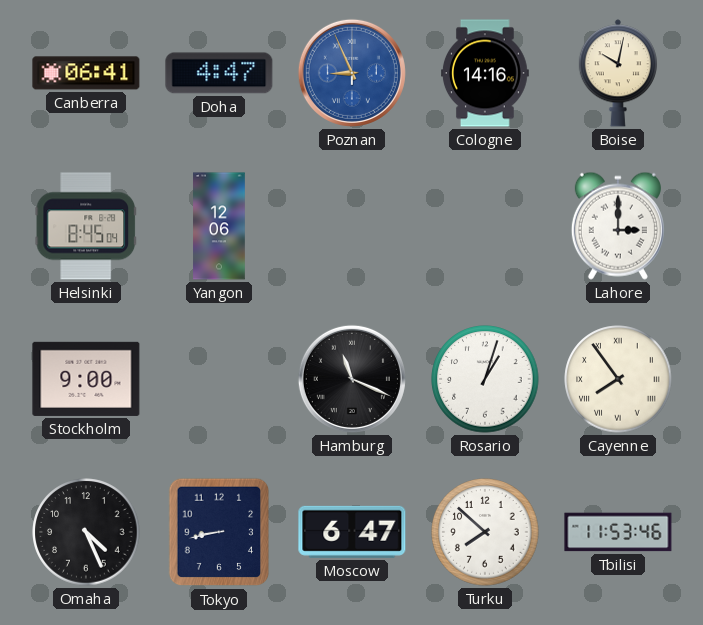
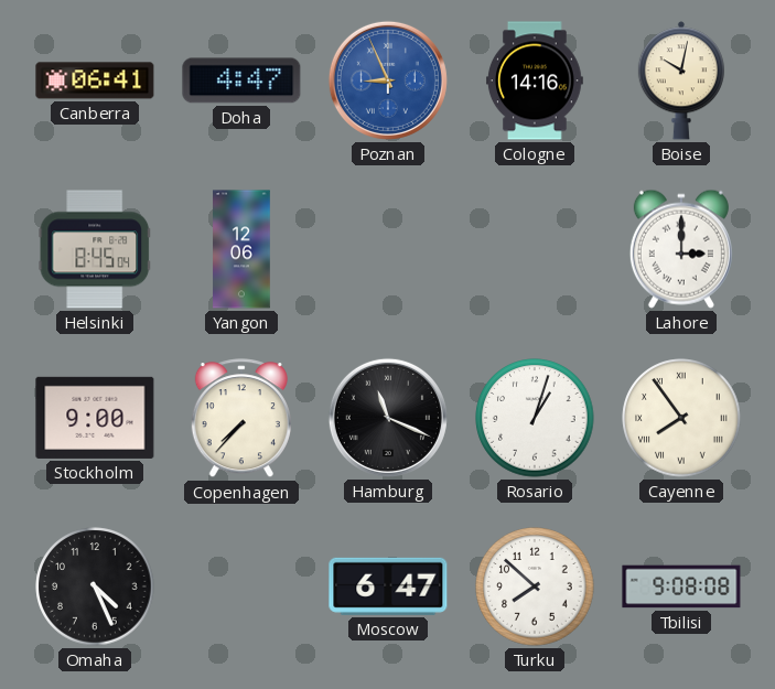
Copenhagen: none -> 7:37 (241, 419)
Tokyo: 8:43 -> none (219, 532)
Tbilisi: 11:53 -> 9:08 (681, 586)
